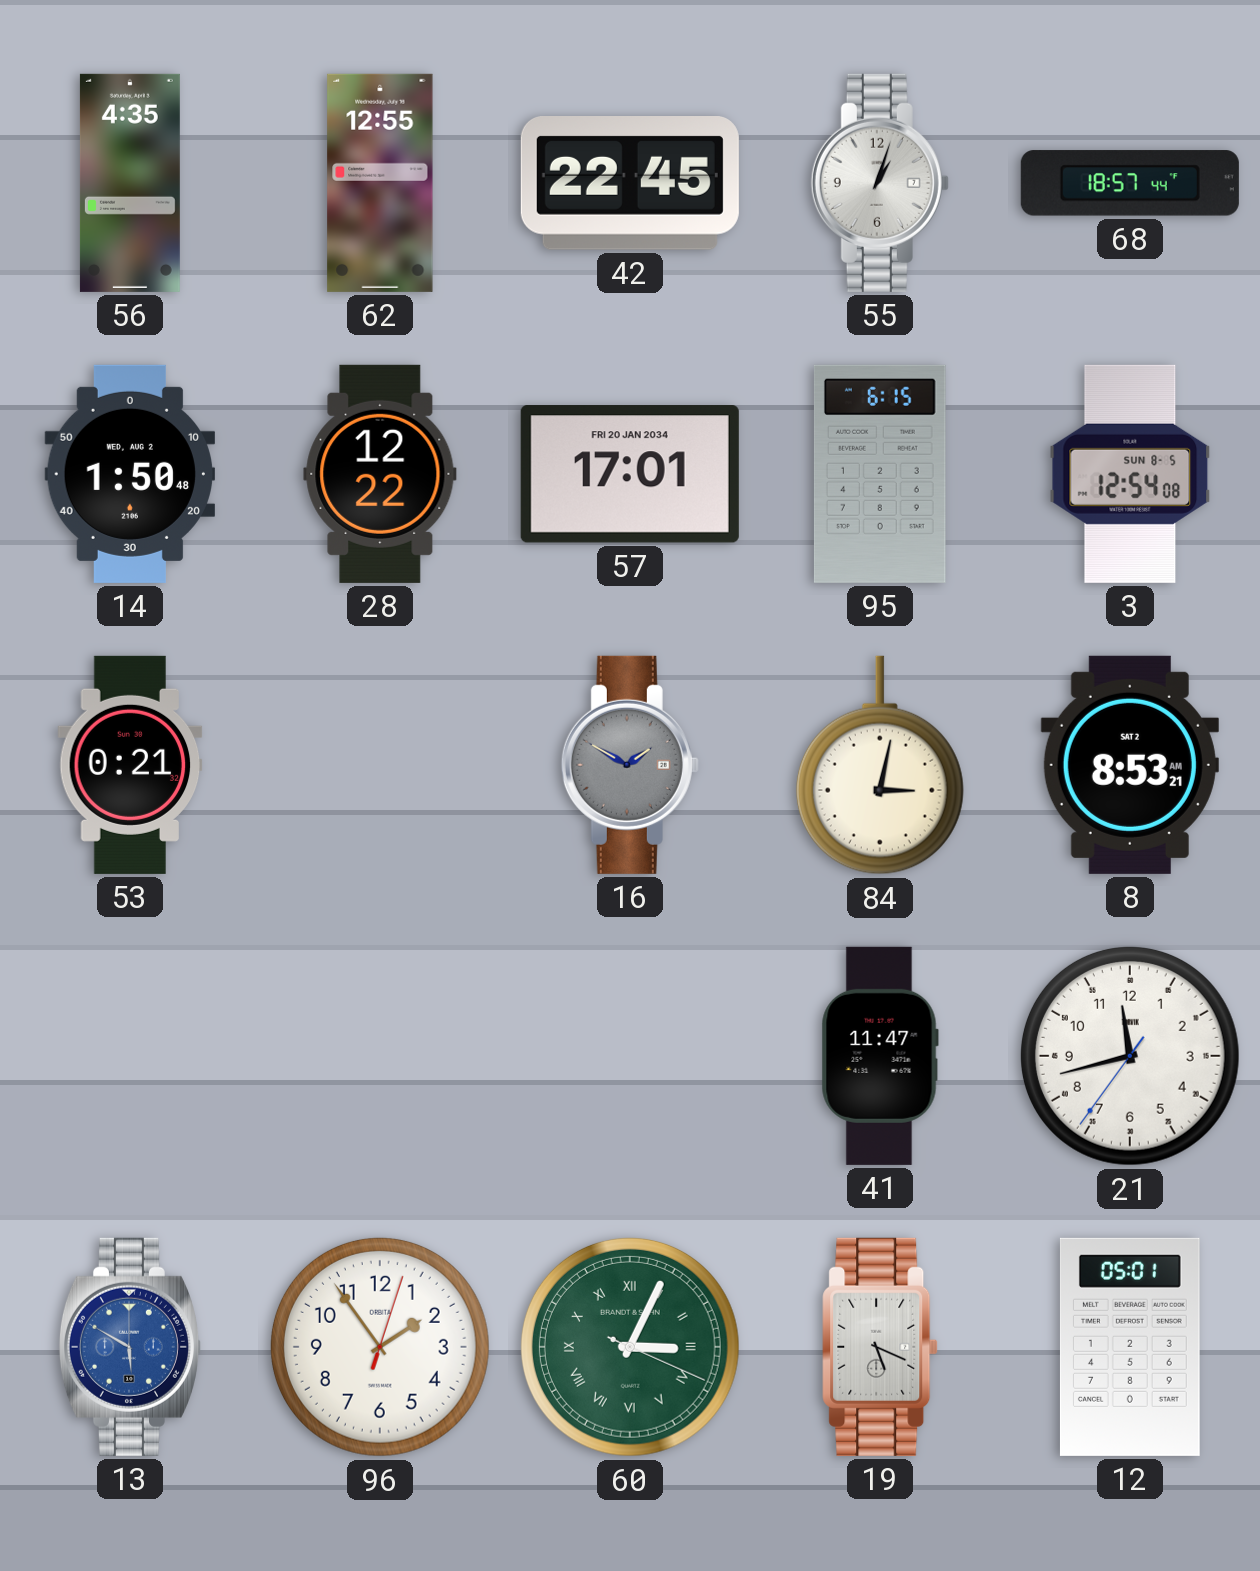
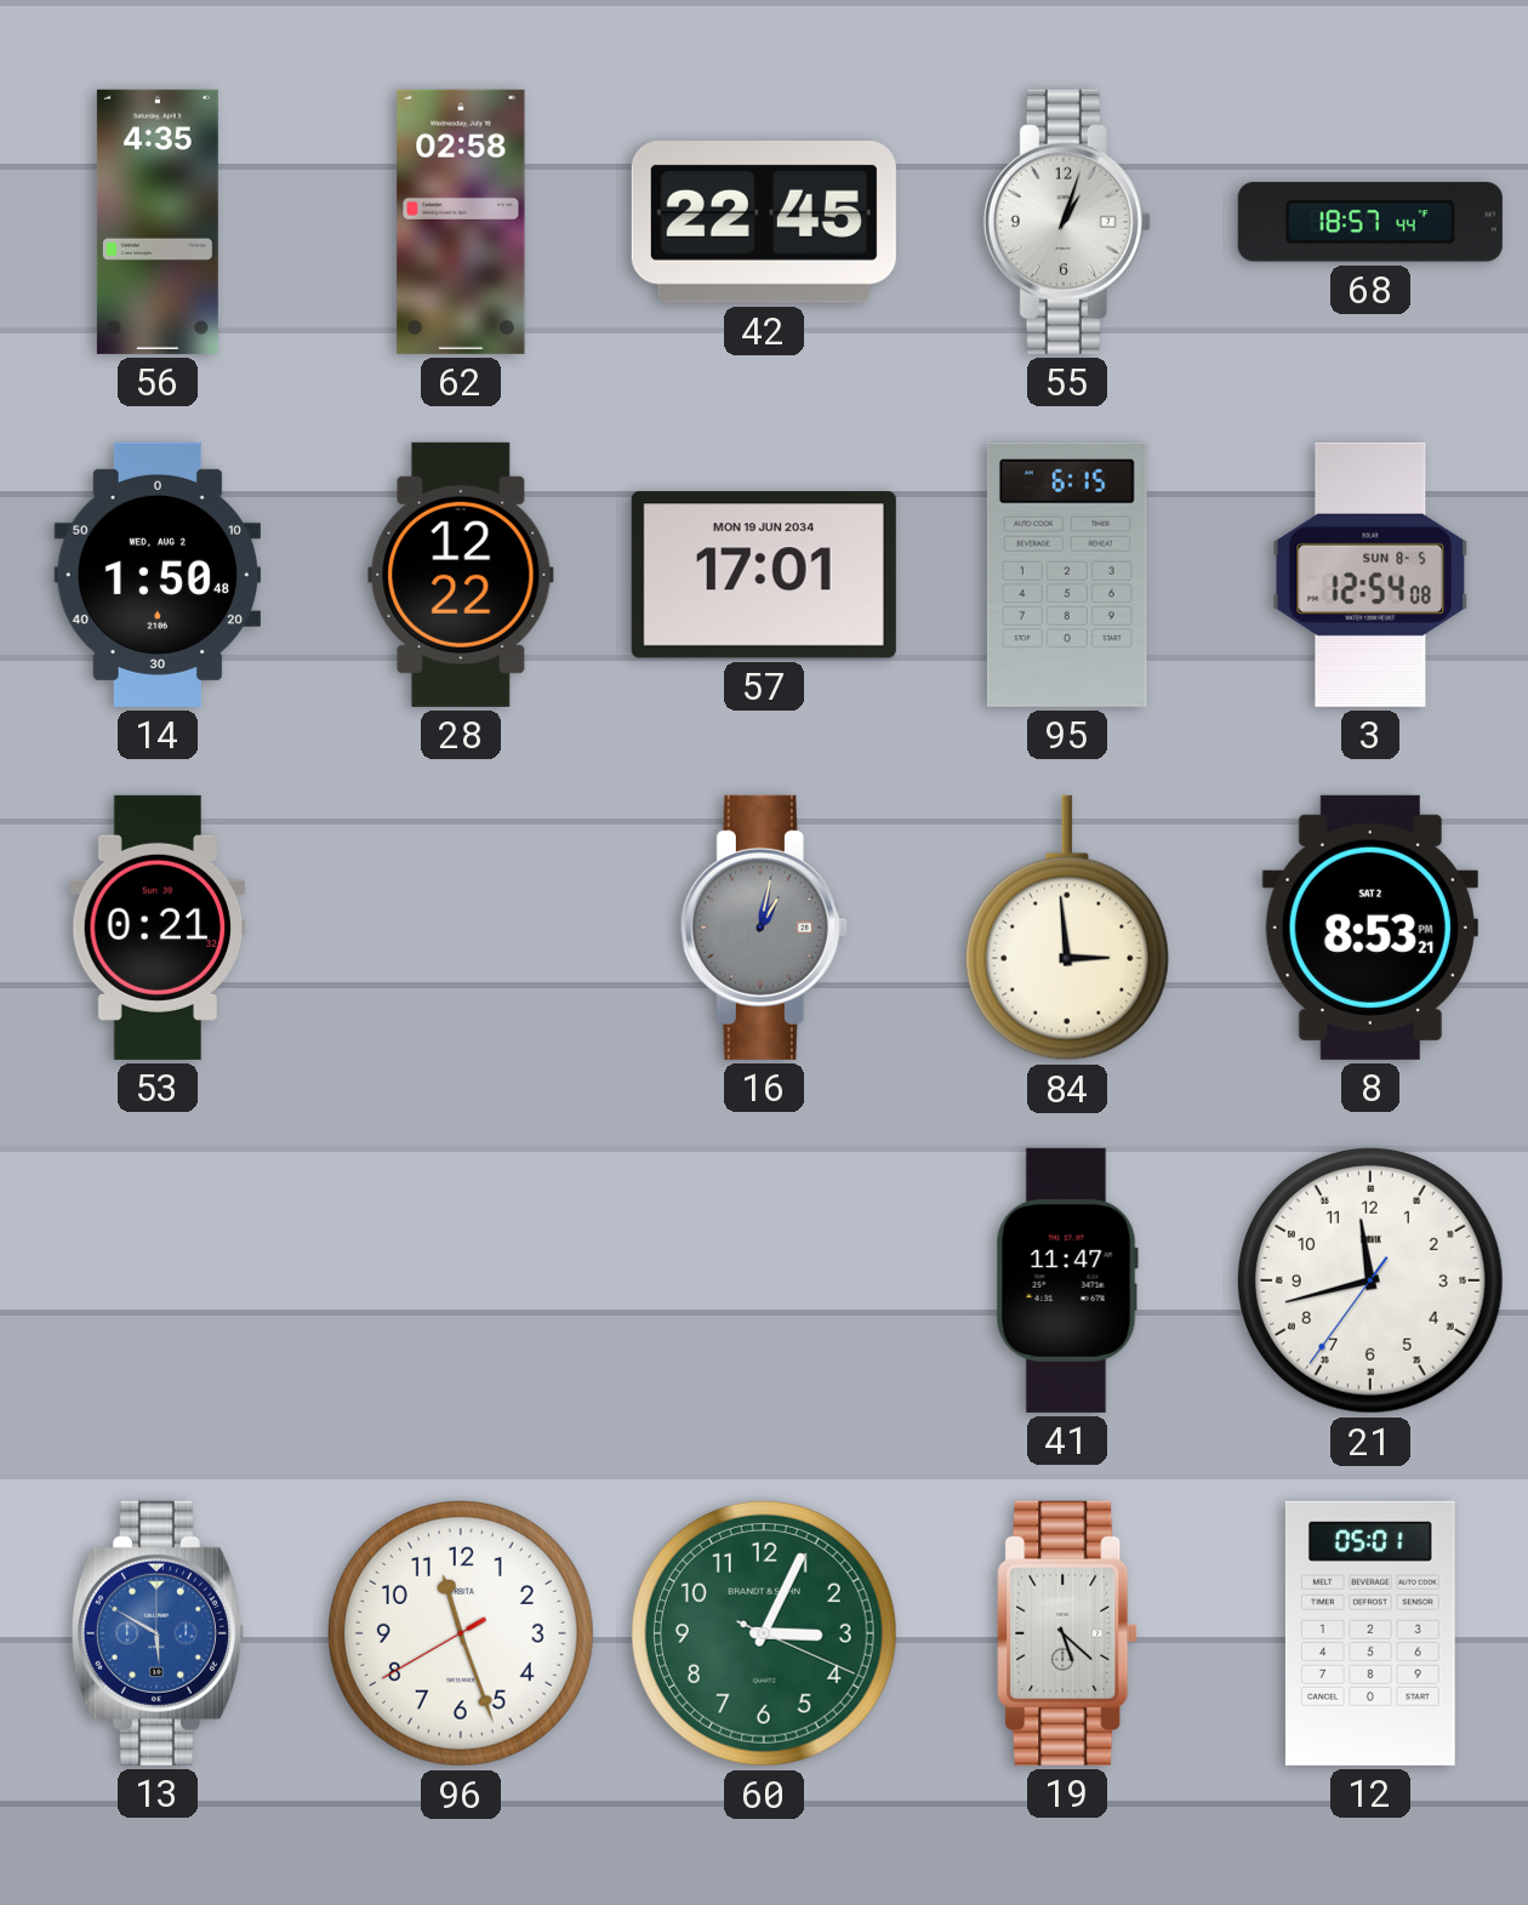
62: 12:55 -> 02:58 (461, 222)
57 date: FRI 20 JAN 2034 -> MON 19 JUN 2034 (764, 575)
16: 1:50 -> 1:02 (764, 928)
84: 3:02 -> 2:59 (1067, 928)
8: 8:53:21 AM -> 8:53:21 PM (1370, 928)
96: 1:54 -> 11:26 (461, 1633)
60 numerals: Roman -> Arabic (764, 1633)
19: 5:19 -> 5:22 (1067, 1633)
